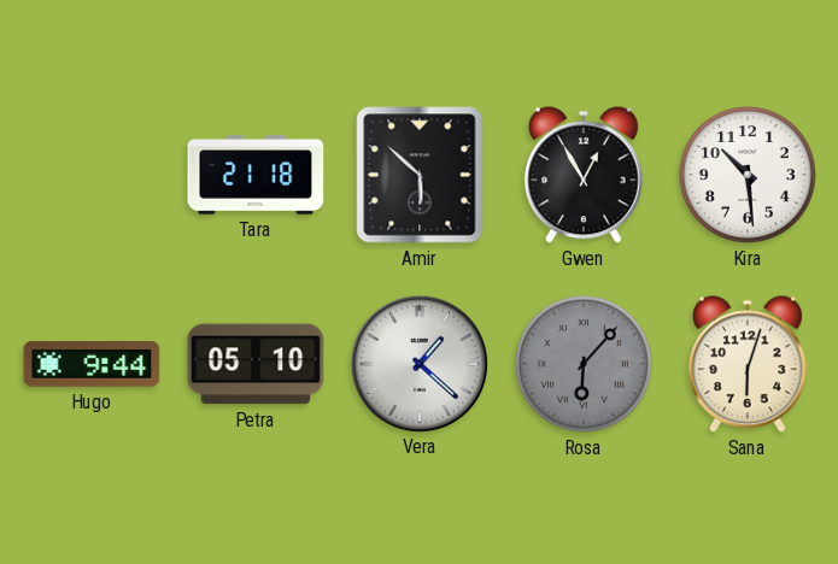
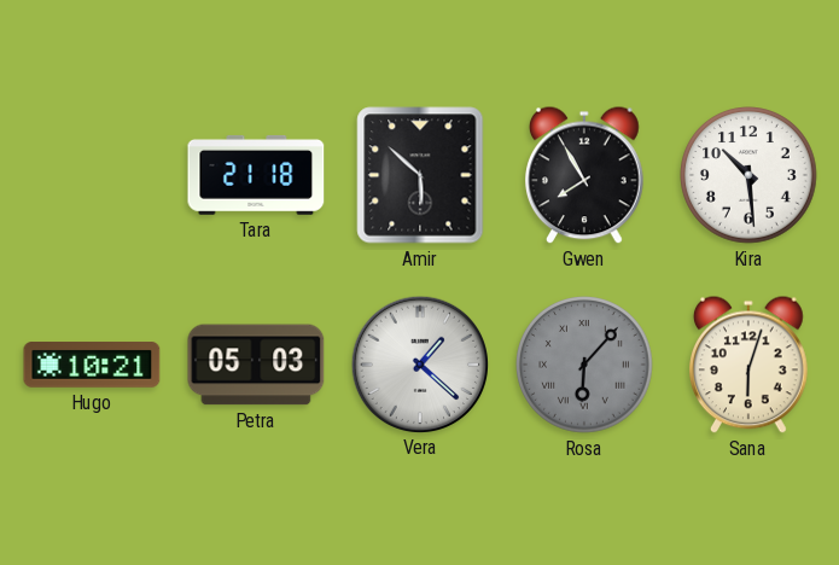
Gwen: 12:55 -> 7:55 (585, 175)
Hugo: 9:44 -> 10:21 (92, 365)
Petra: 05:10 -> 05:03 (256, 365)
